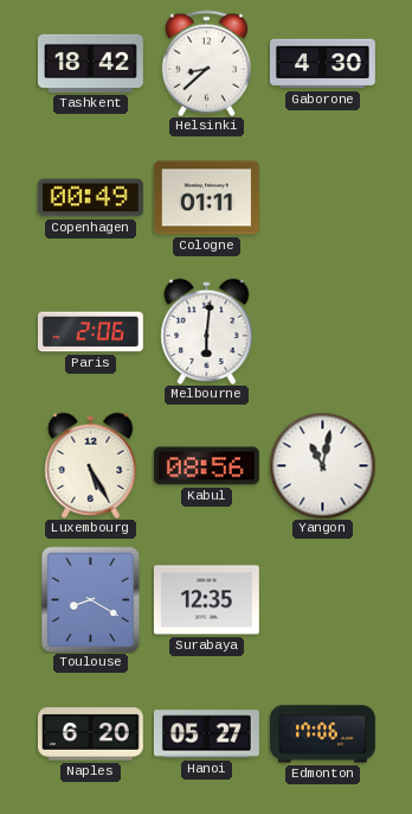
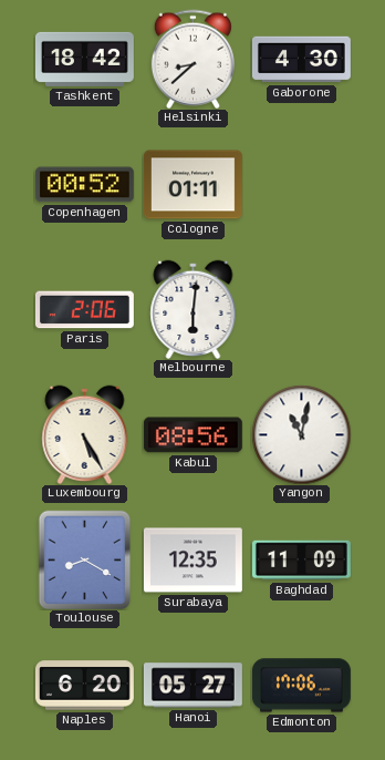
Copenhagen: 00:49 -> 00:52 (84, 185)
Baghdad: none -> 11:09 (301, 561)
